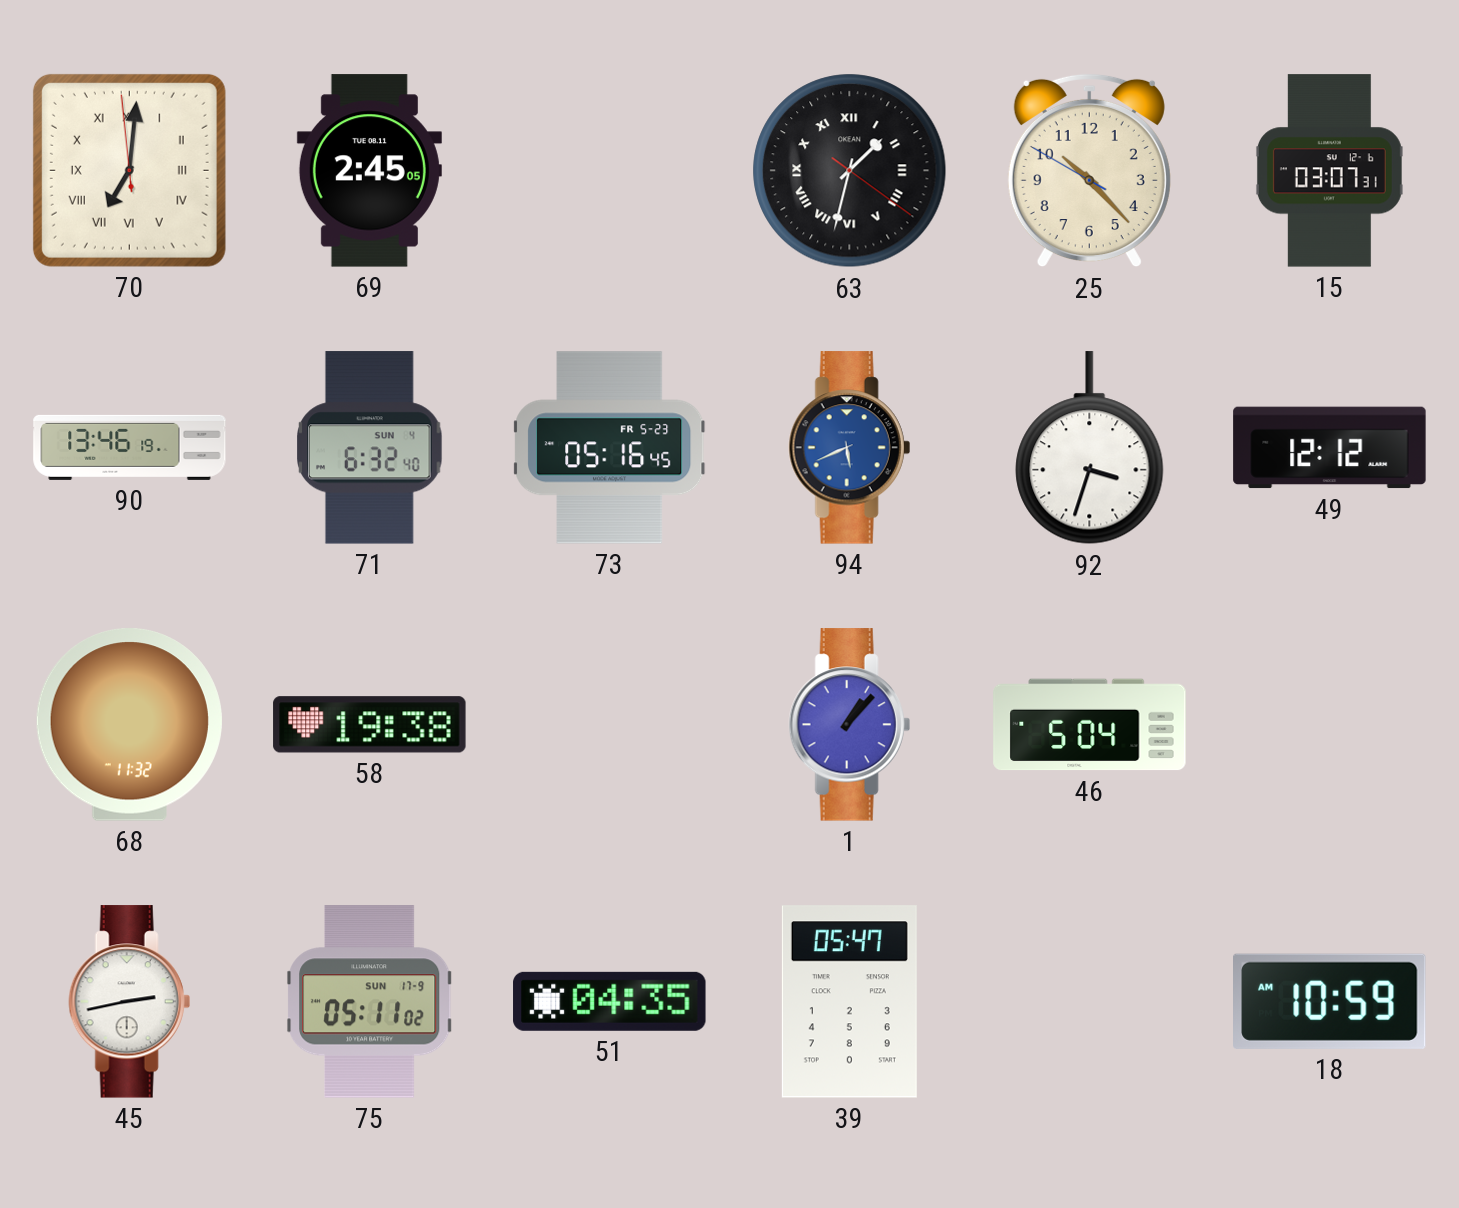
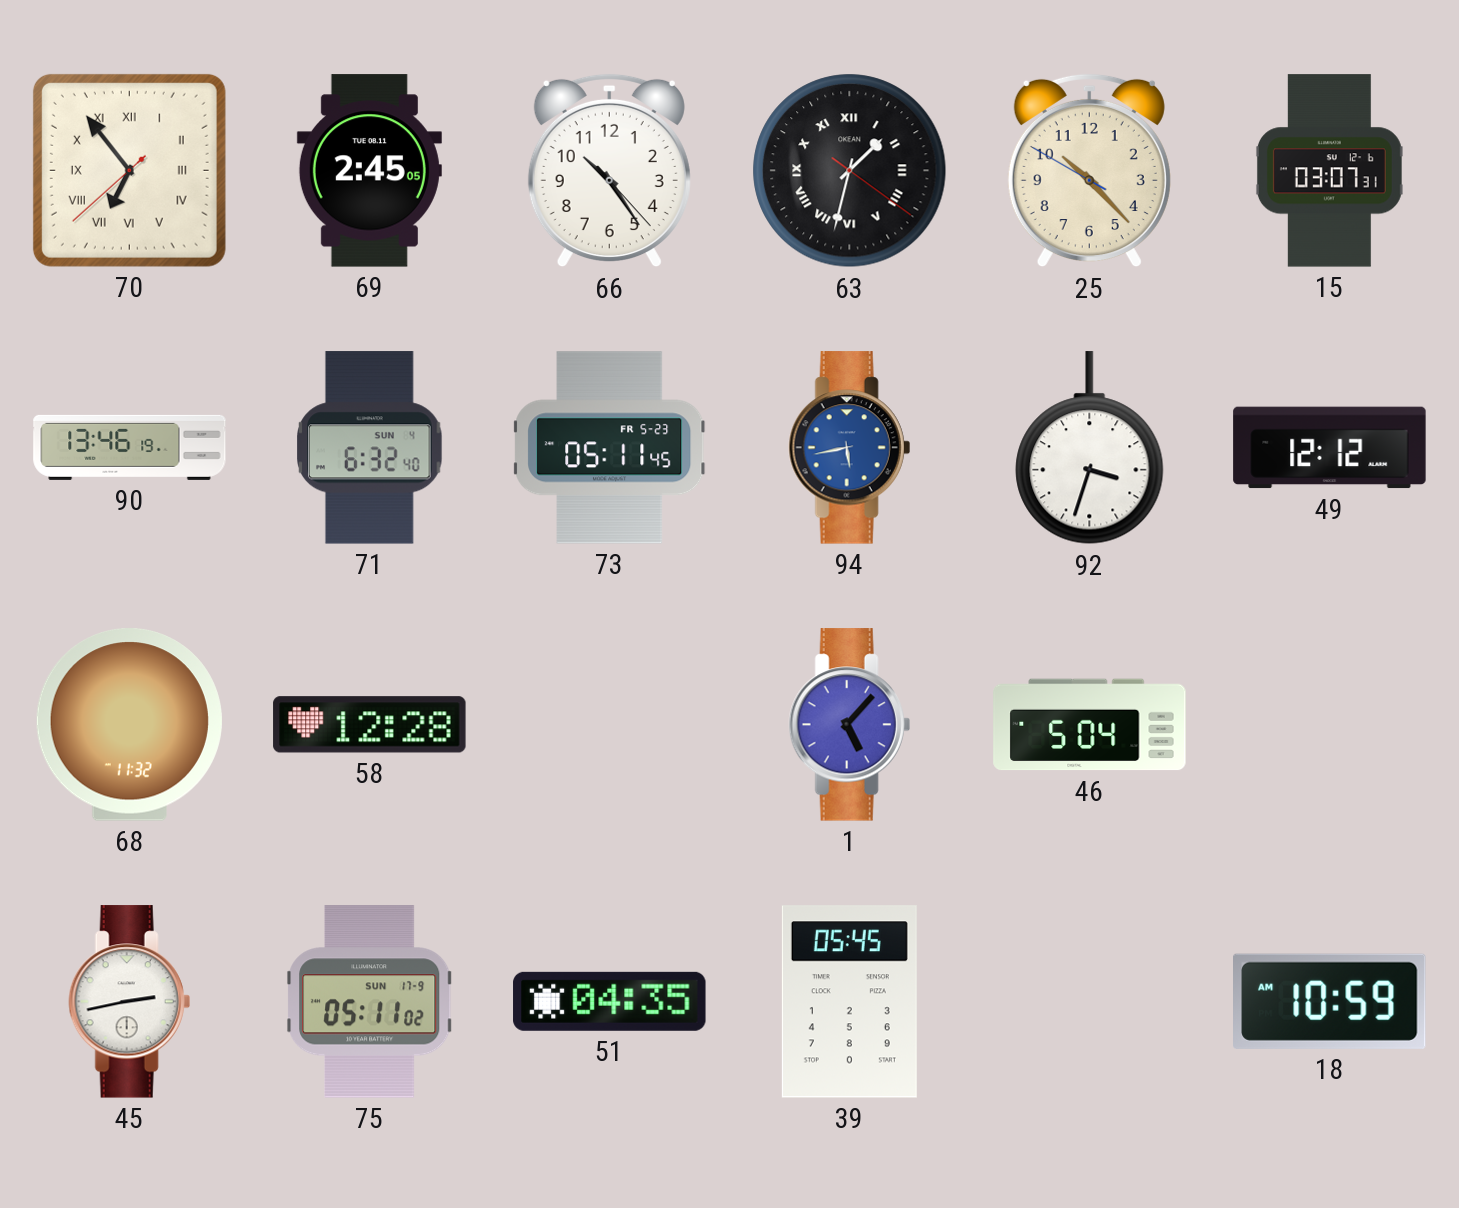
70: 7:00 -> 6:53 (129, 170)
66: none -> 10:24 (609, 171)
73: 05:16 -> 05:11 (610, 448)
94: 5:41 -> 5:43 (849, 448)
58: 19:38 -> 12:28 (370, 725)
1: 1:07 -> 5:07 (849, 725)
39: 05:47 -> 05:45 (849, 1002)
